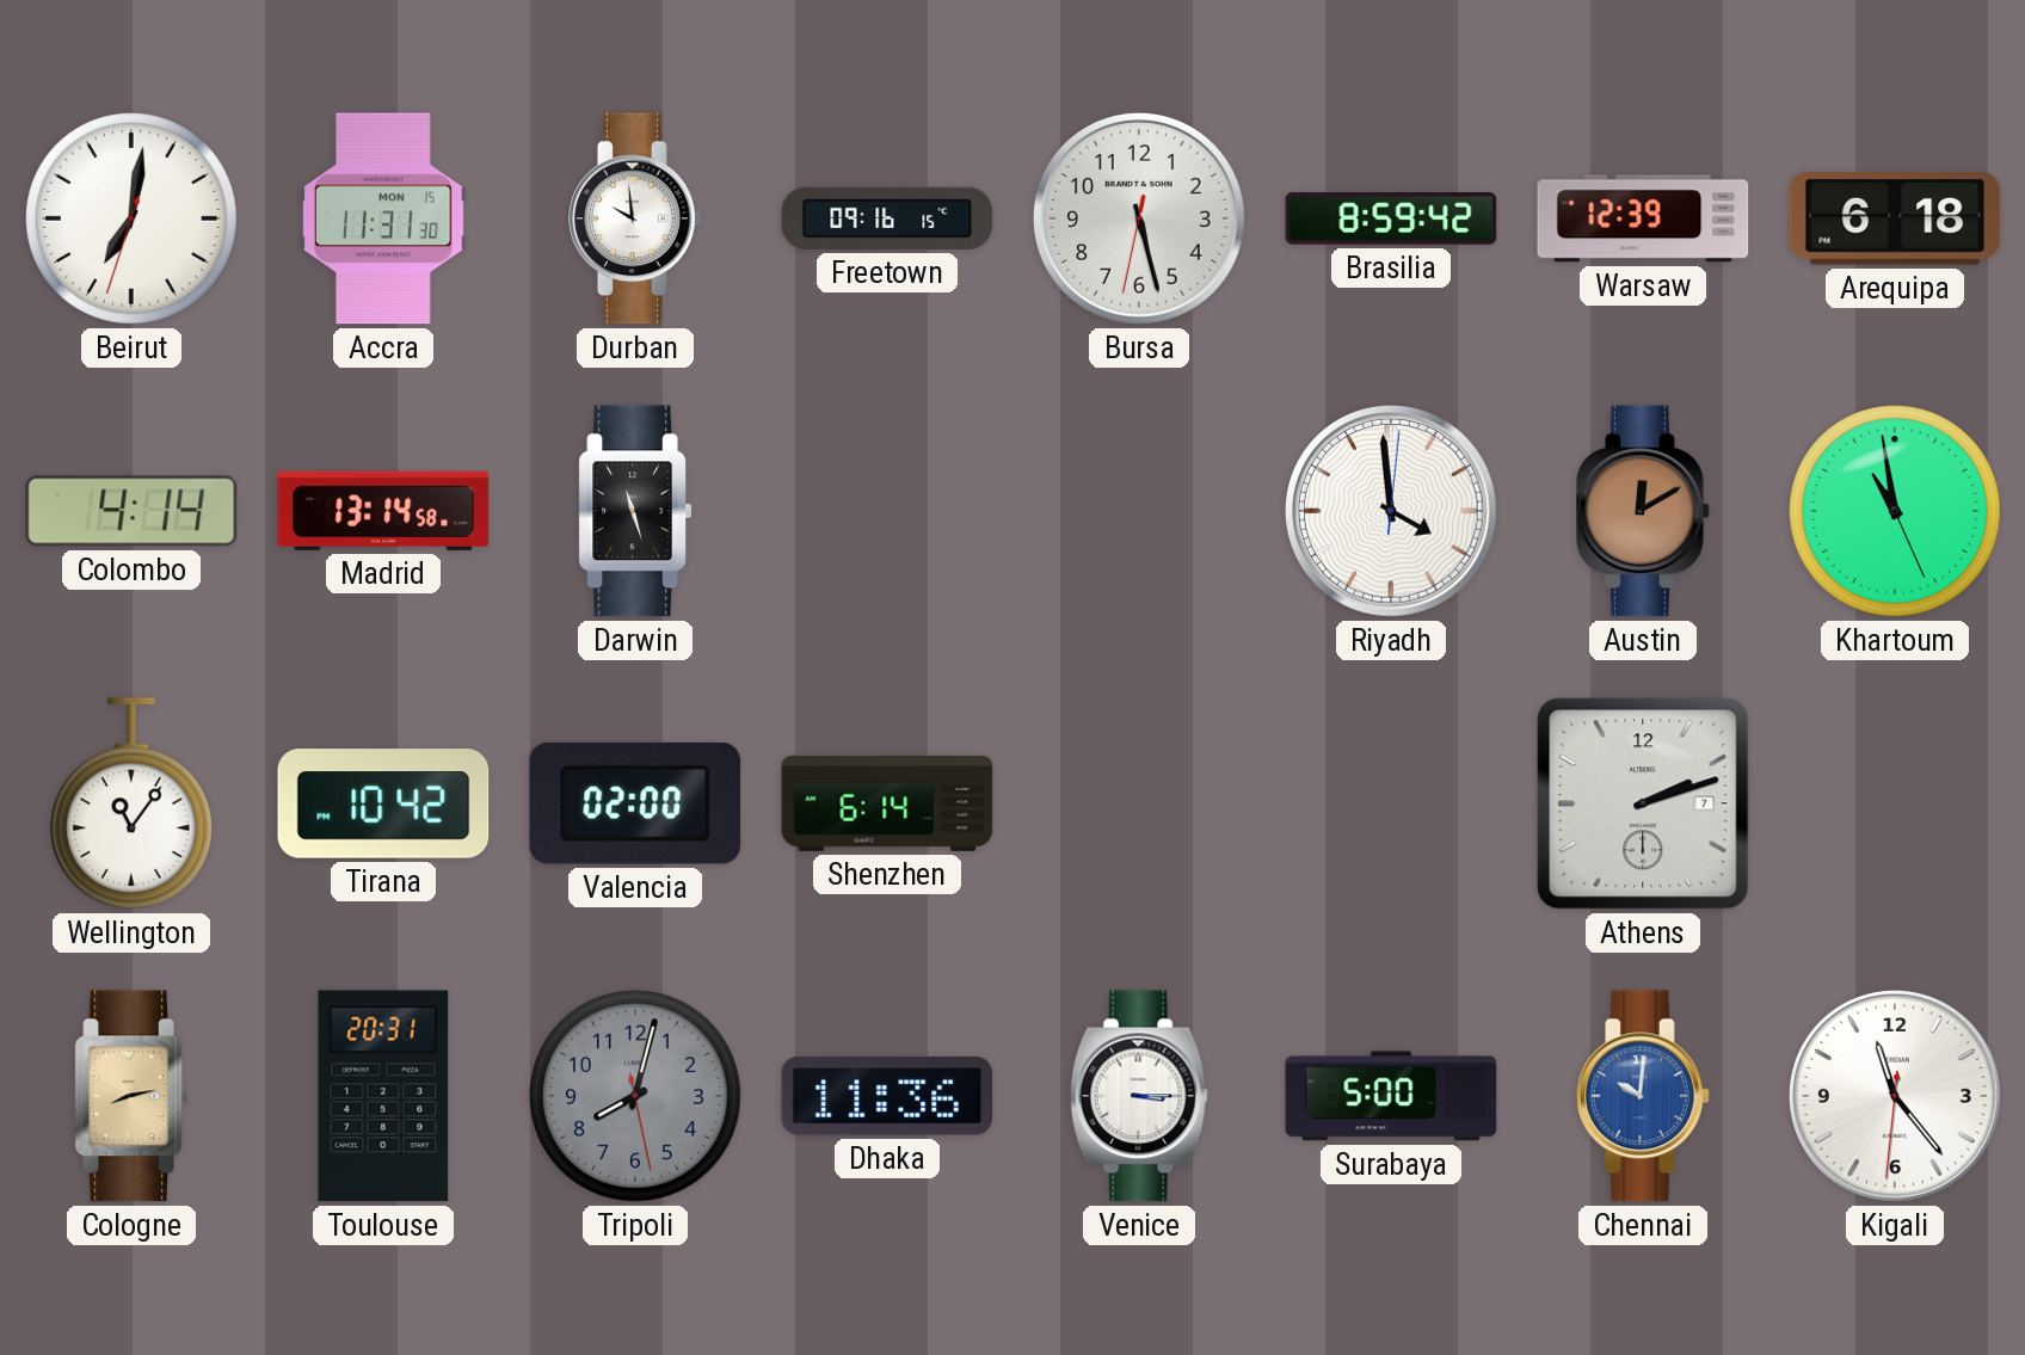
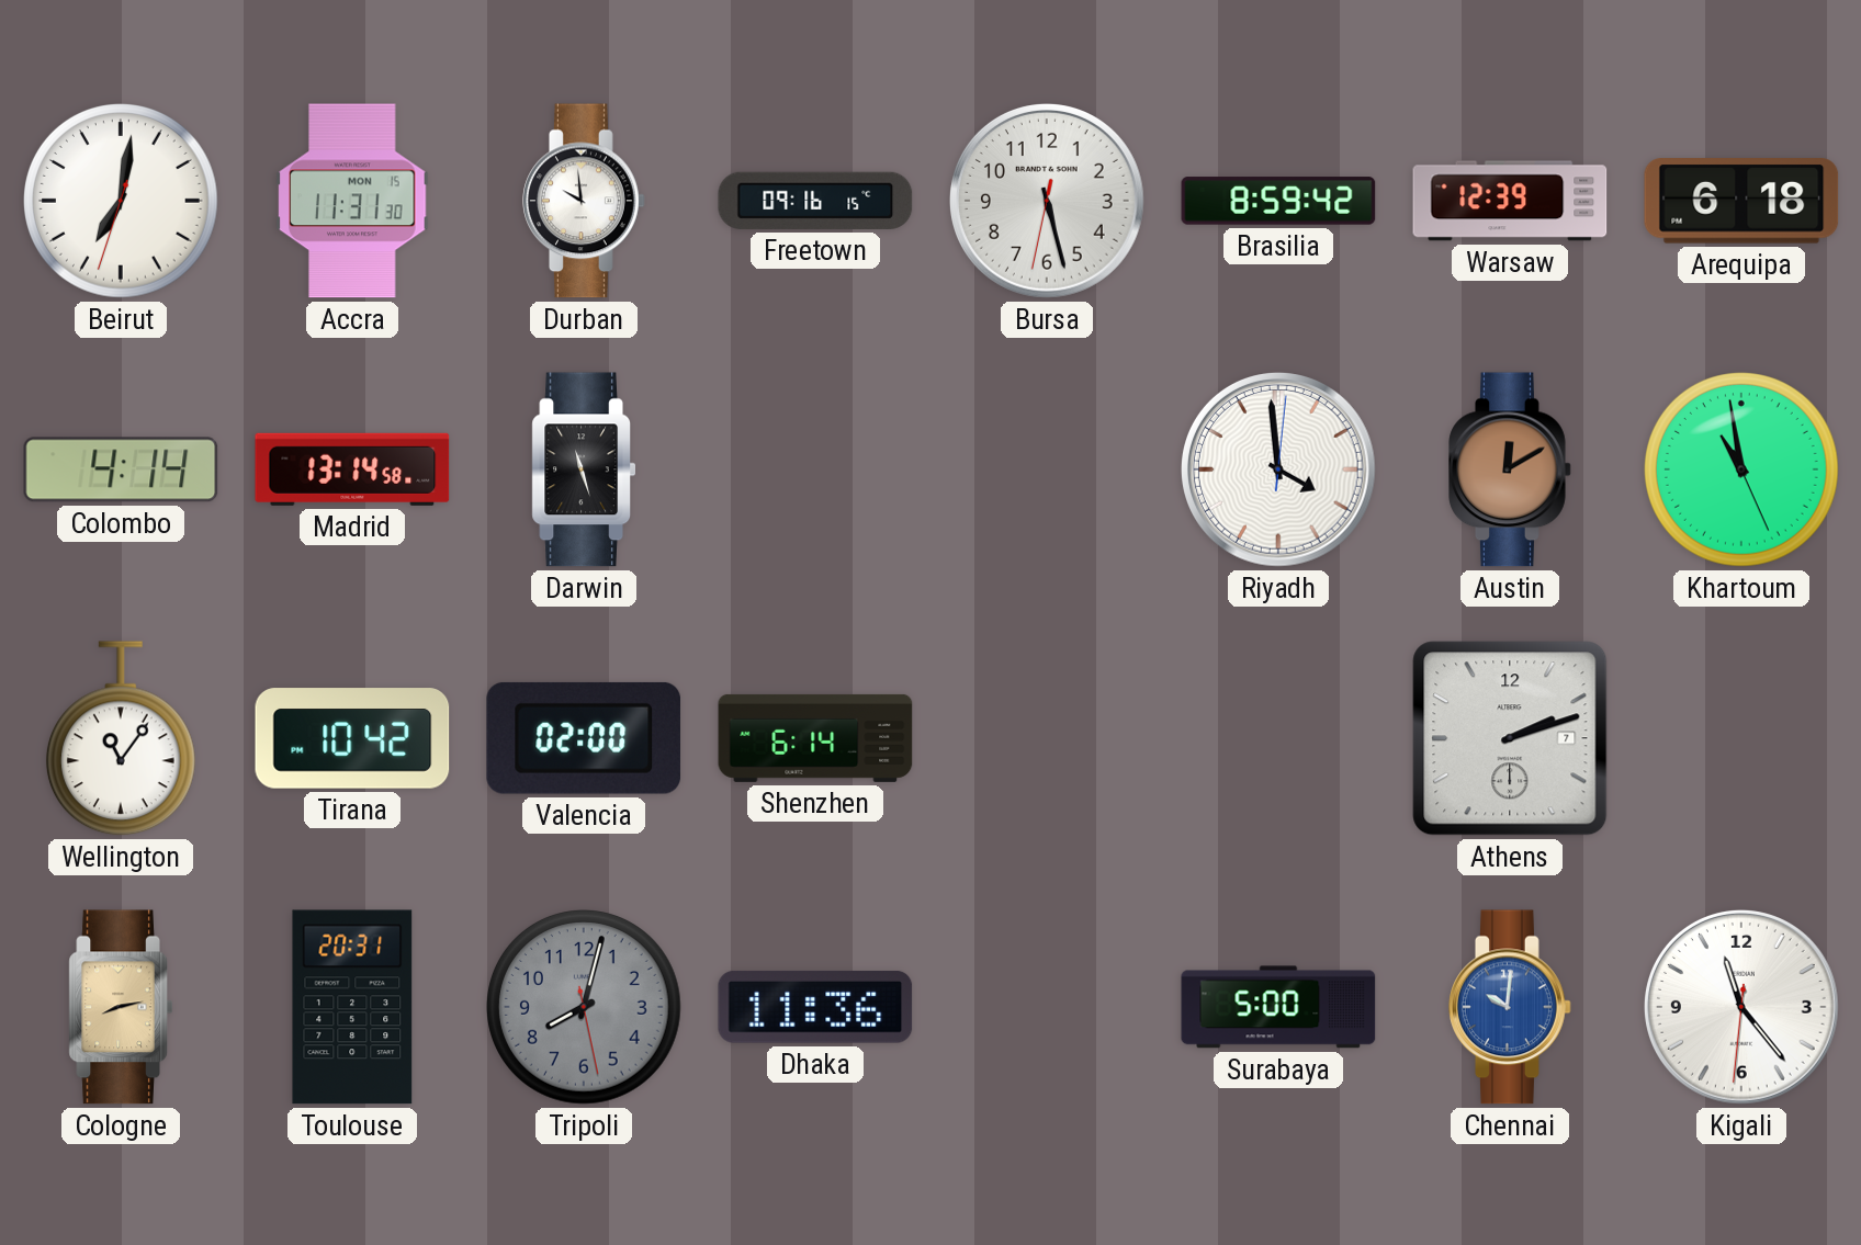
Venice: 3:15 -> none (1139, 1096)
